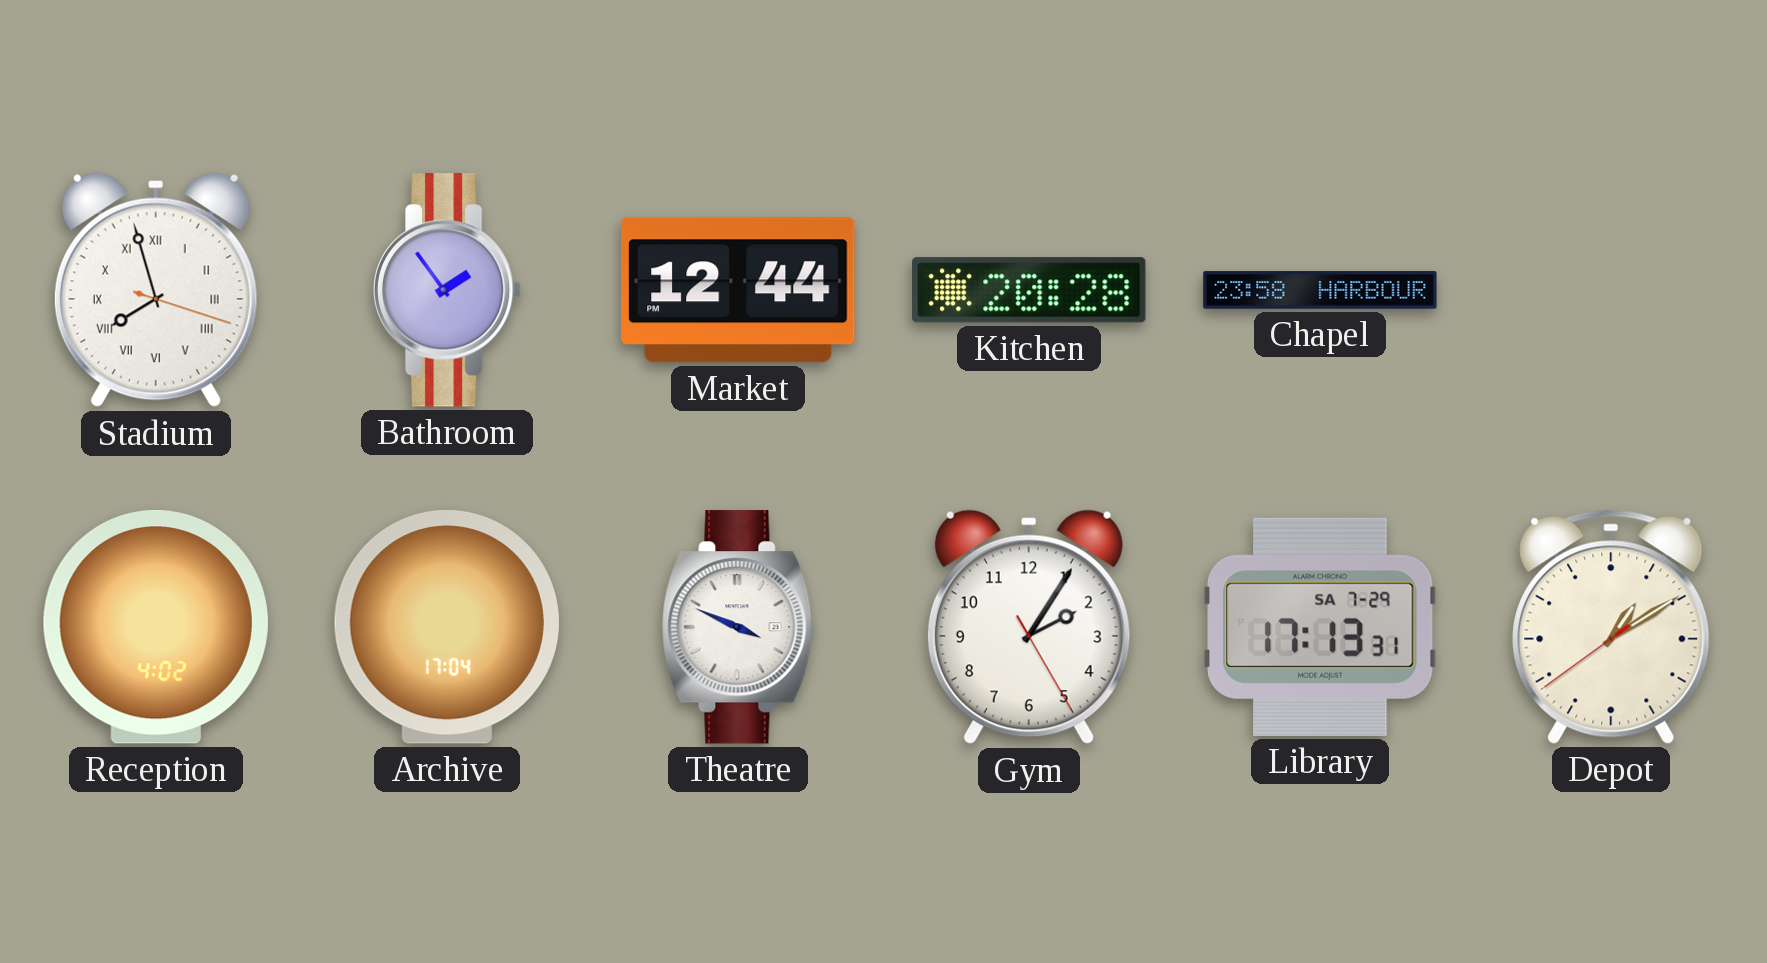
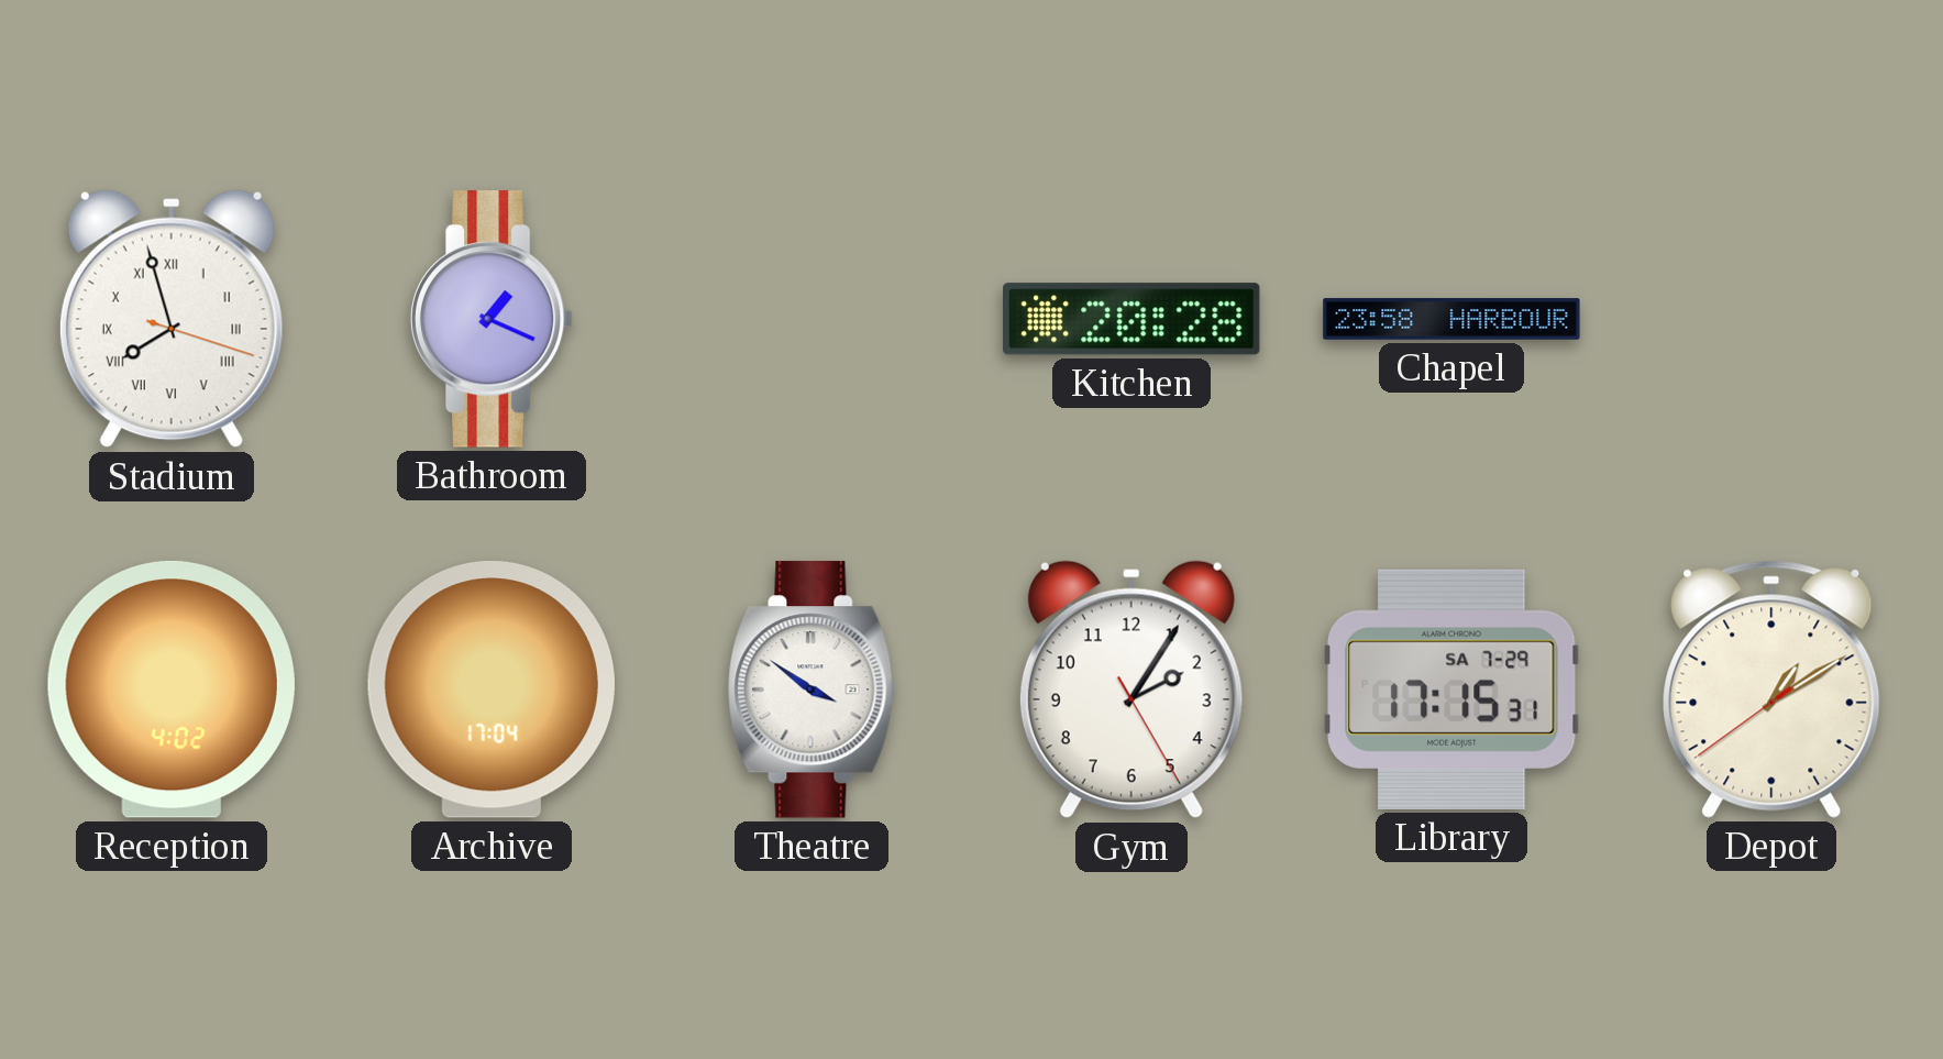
Bathroom: 1:54 -> 1:19 (492, 319)
Market: 12:44 -> none (738, 290)
Theatre: 3:49 -> 3:51 (812, 690)
Library: 17:13 -> 17:15 (1451, 690)
